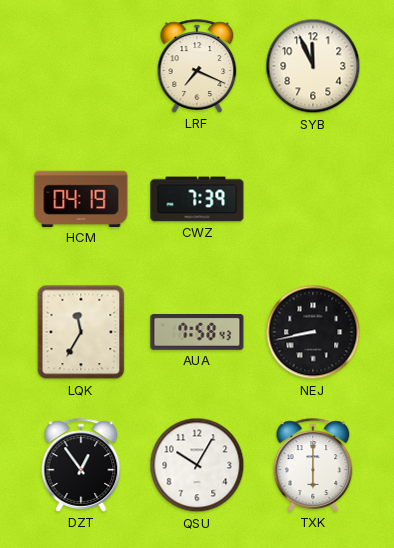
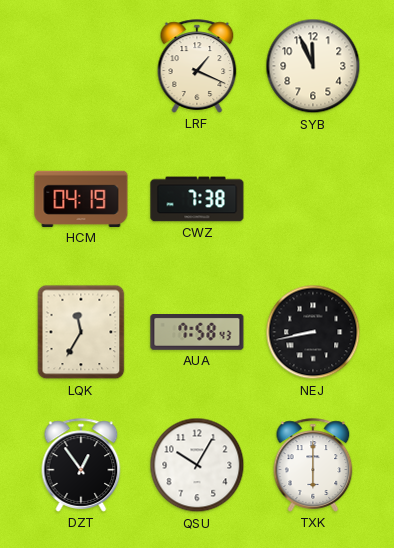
LRF: 7:19 -> 1:19 (197, 66)
CWZ: 7:39 -> 7:38 (197, 199)
